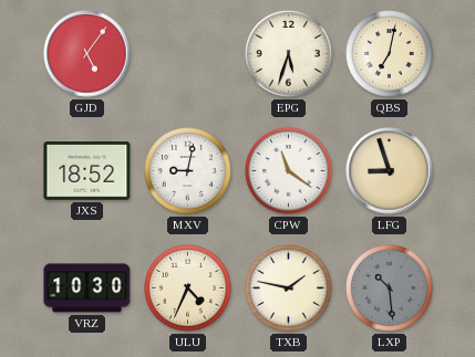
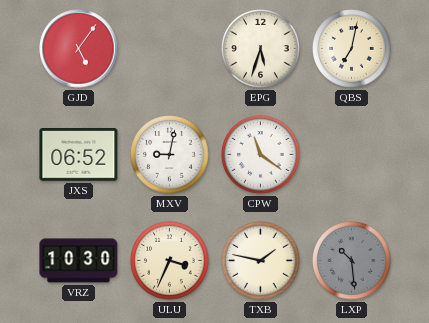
JXS: 18:52 -> 06:52 (79, 155)
LFG: 8:57 -> none (390, 171)
ULU: 4:34 -> 3:34 (170, 261)
